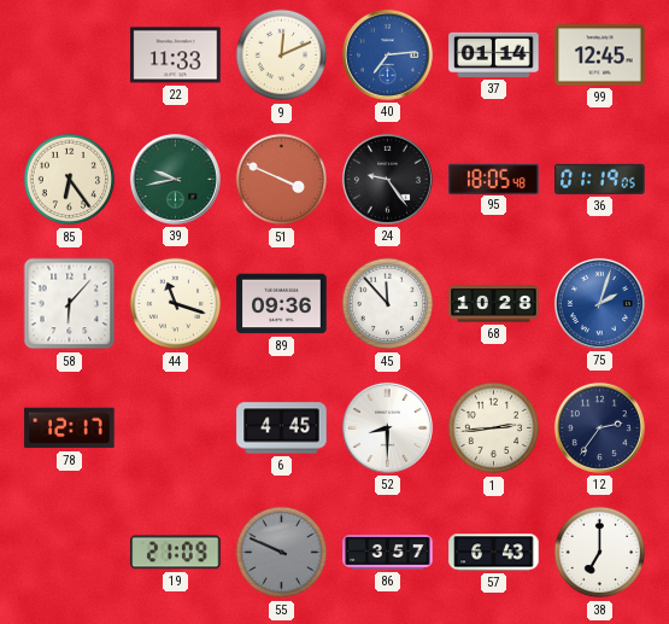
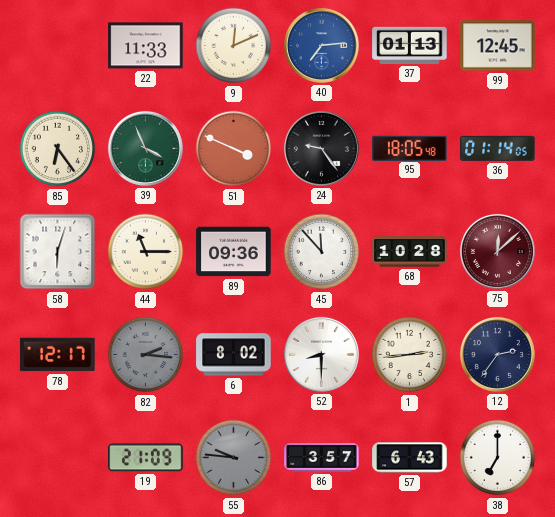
37: 01:14 -> 01:13 (410, 45)
39: 9:43 -> 3:56 (145, 148)
36: 01:19 -> 01:14 (498, 148)
58: 6:07 -> 6:03 (58, 252)
44: 11:18 -> 11:15 (146, 252)
75: 2:03 -> 12:08 (497, 251)
75 dial: blue -> burgundy (497, 251)
82: none -> 2:16 (146, 355)
6: 4:45 -> 8:02 (234, 355)
55: 9:49 -> 9:46 (234, 458)
